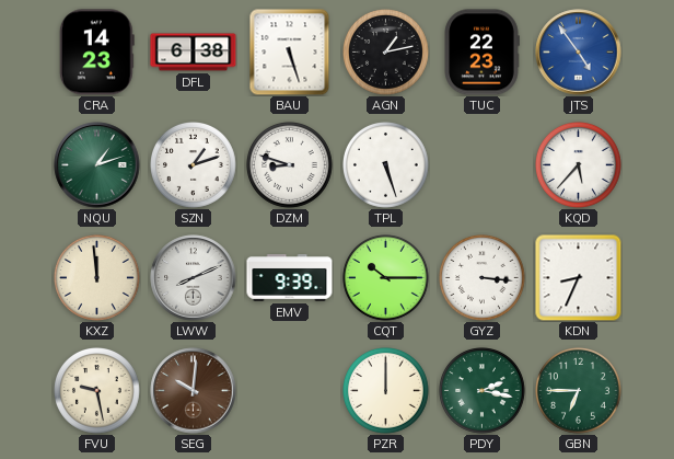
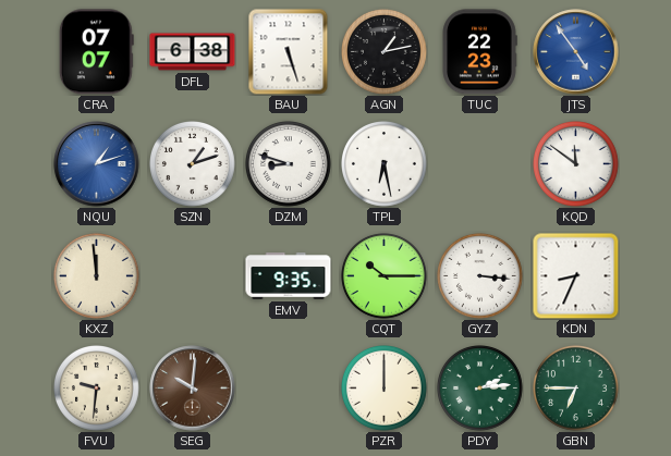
CRA: 14:23 -> 07:07 (96, 52)
NQU dial: green -> blue (97, 164)
TPL: 5:27 -> 6:28 (385, 164)
KQD: 5:37 -> 11:51 (576, 164)
LWW: 8:11 -> none (194, 278)
EMV: 9:39 -> 9:35 (289, 276)
FVU: 9:28 -> 9:31 (97, 389)
PDY: 2:17 -> 2:14 (480, 389)
